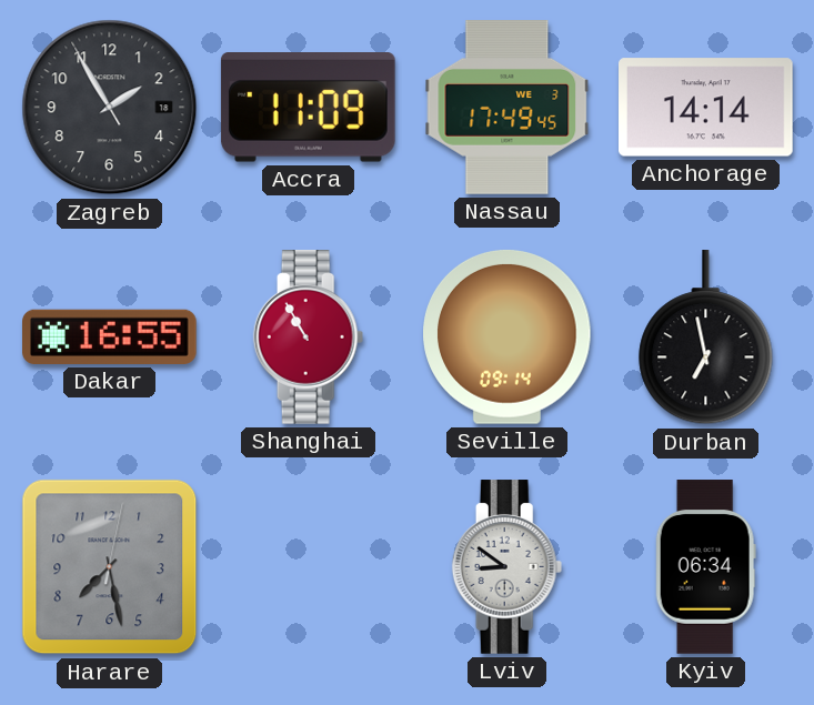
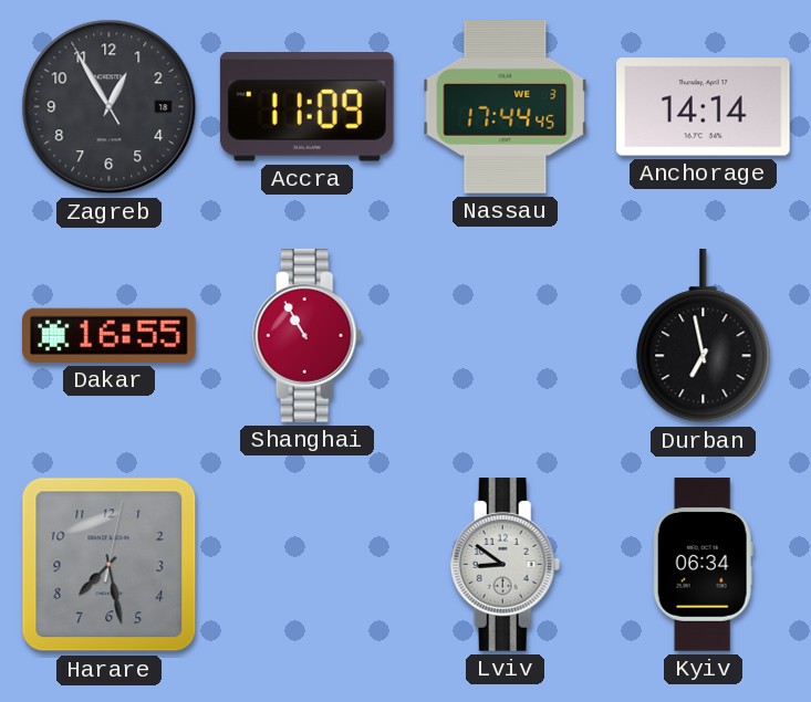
Zagreb: 1:54 -> 12:54 (110, 107)
Nassau: 17:49 -> 17:44 (506, 107)
Seville: 09:14 -> none (508, 336)
